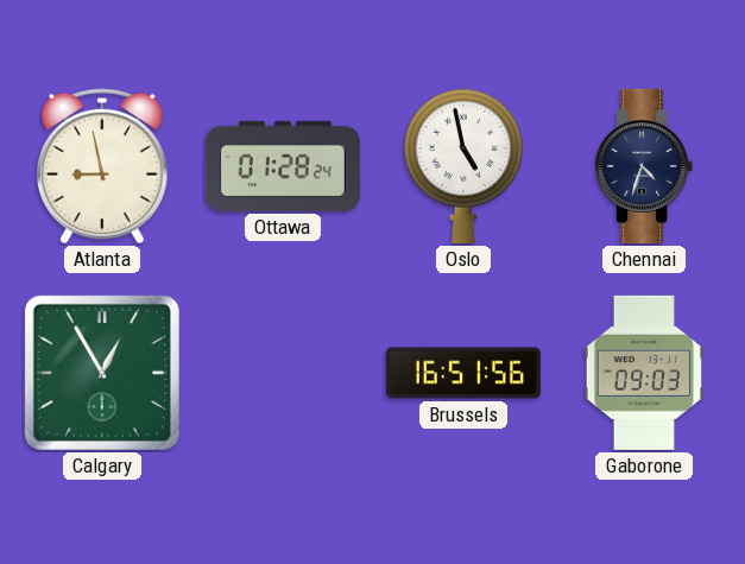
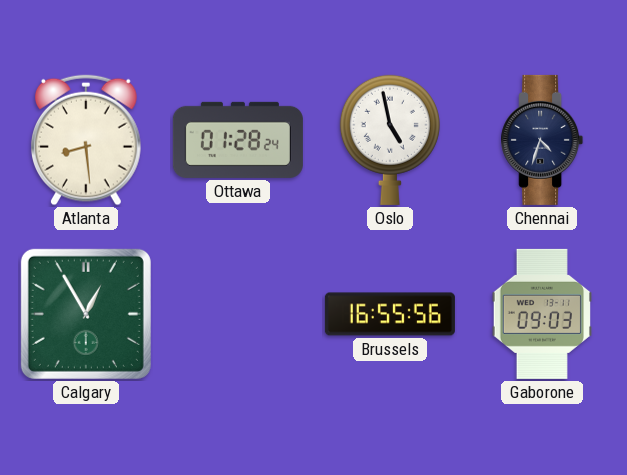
Atlanta: 8:58 -> 8:29 (86, 140)
Brussels: 16:51 -> 16:55 (390, 314)
